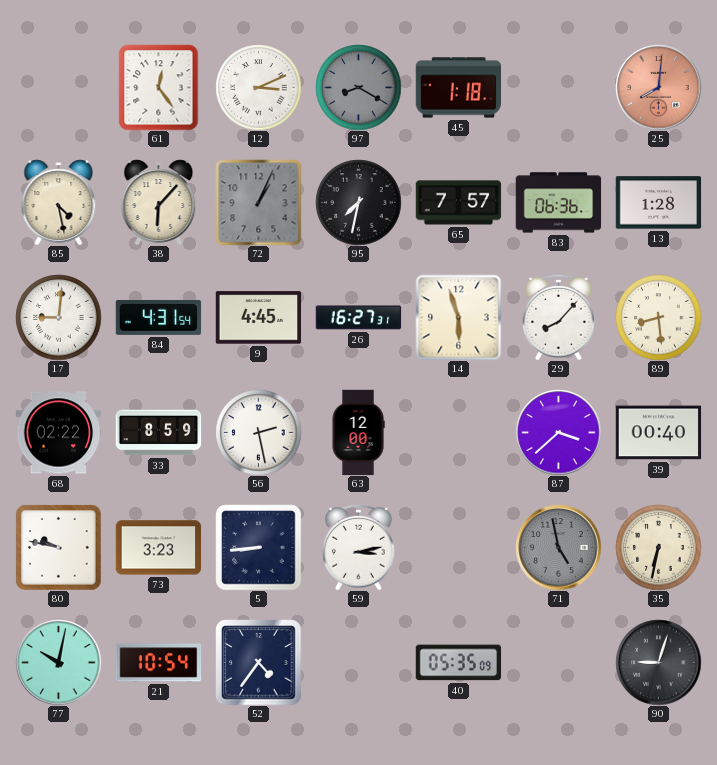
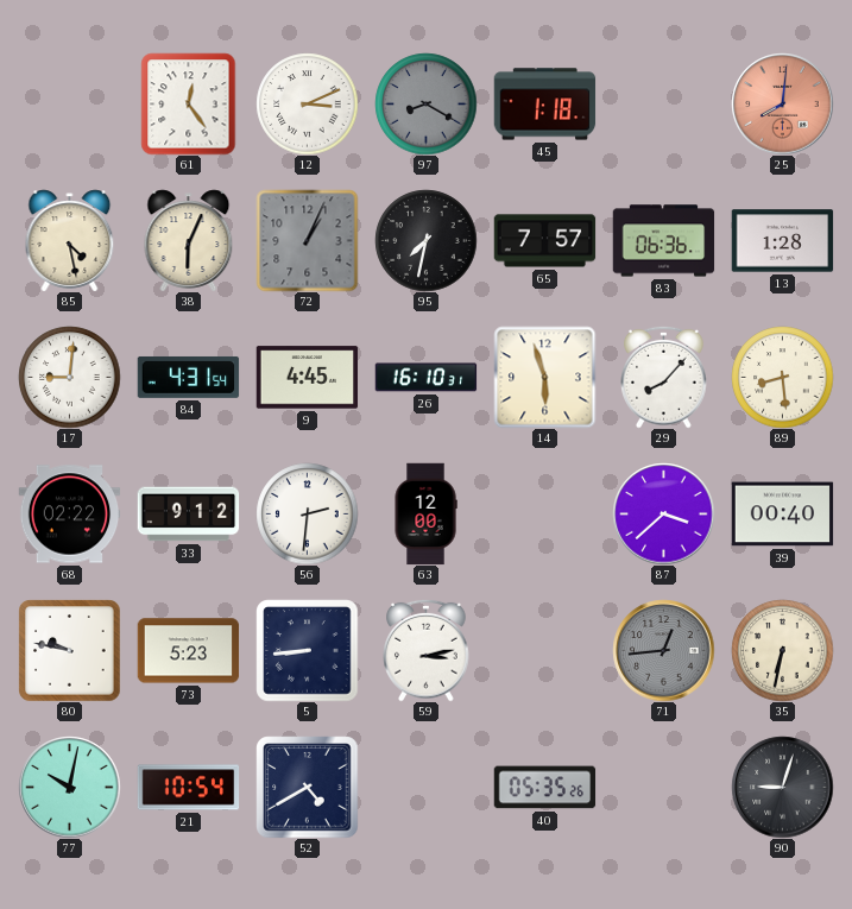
38: 6:07 -> 6:04 (189, 240)
26: 16:27 -> 16:10 (425, 378)
33: 8:59 -> 9:12 (188, 515)
56: 2:28 -> 2:31 (307, 513)
73: 3:23 -> 5:23 (188, 651)
71: 4:58 -> 12:44 (663, 650)
52: 4:36 -> 4:40 (307, 787)
40: 05:35:09 -> 05:35:26 (544, 788)
